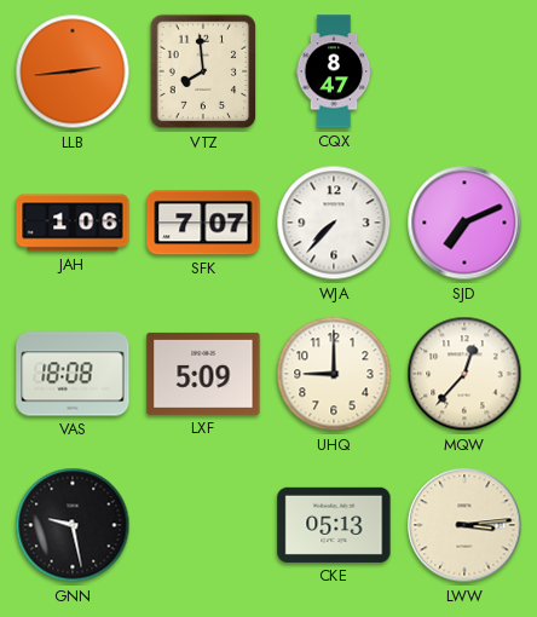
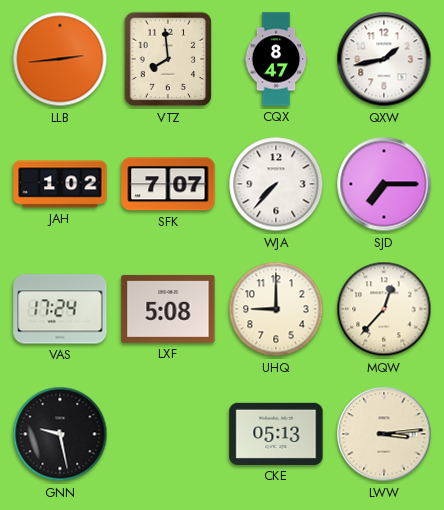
QXW: none -> 1:43 (384, 59)
JAH: 1:06 -> 1:02 (60, 184)
SJD: 7:11 -> 7:15 (384, 184)
VAS: 18:08 -> 17:24 (60, 309)
LXF: 5:09 -> 5:08 (168, 309)
